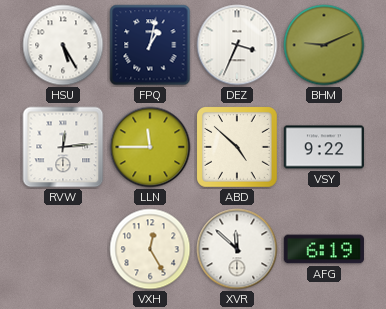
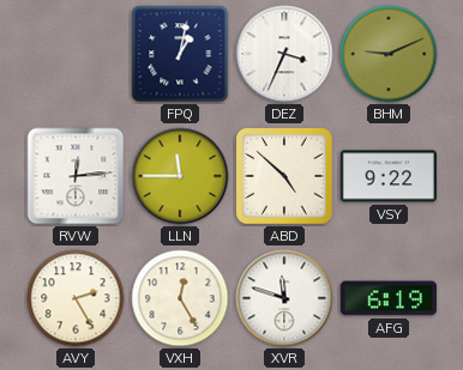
HSU: 5:25 -> none (63, 45)
AVY: none -> 2:25 (76, 298)
XVR: 11:52 -> 11:48 (284, 298)
